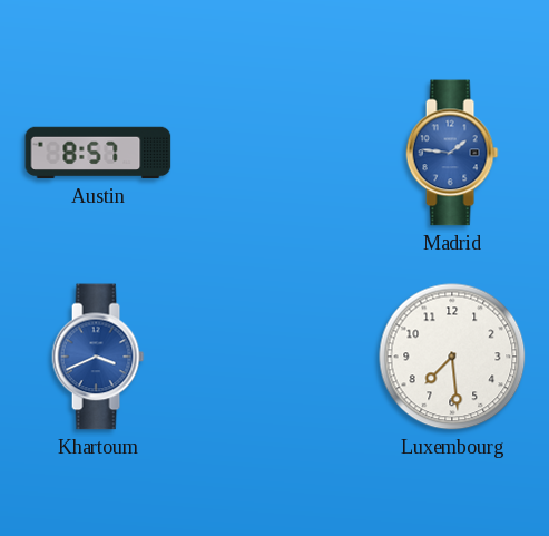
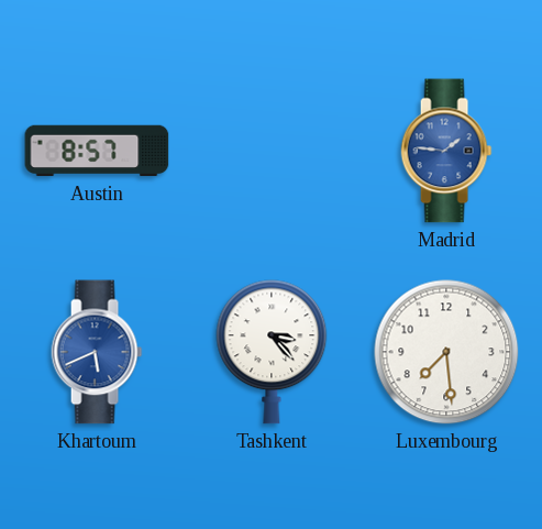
Khartoum: 3:41 -> 5:41 (97, 352)
Tashkent: none -> 3:23 (272, 352)
